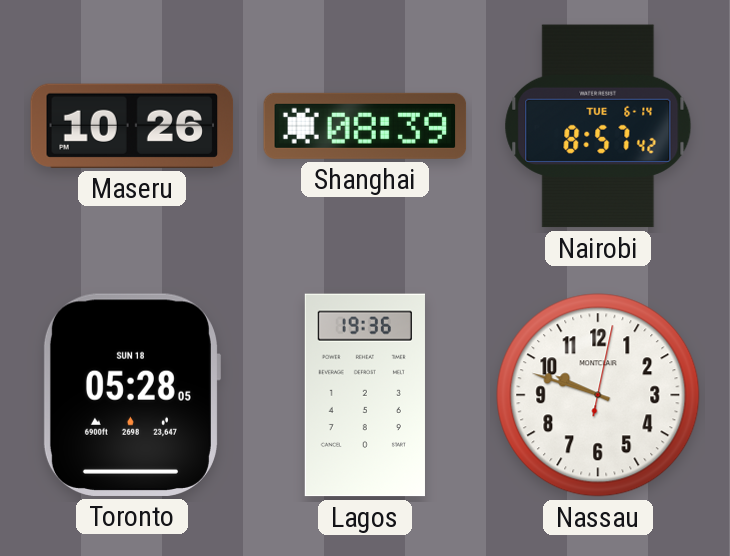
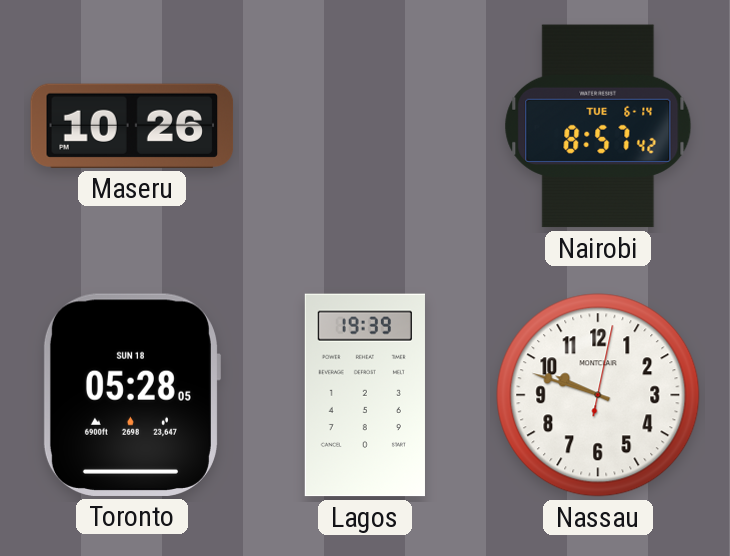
Shanghai: 08:39 -> none (365, 126)
Lagos: 19:36 -> 19:39 (365, 395)
